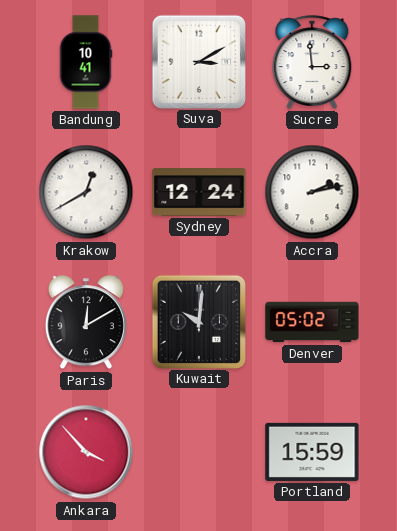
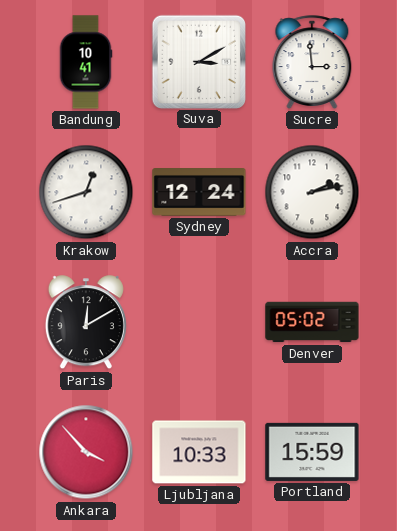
Krakow: 12:40 -> 12:42 (86, 192)
Kuwait: 10:01 -> none (198, 321)
Ljubljana: none -> 10:33 (199, 452)
